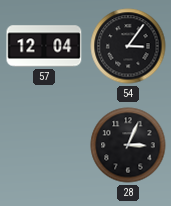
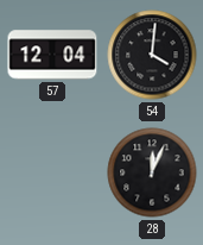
54: 3:06 -> 4:01 (152, 55)
28: 3:04 -> 12:04 (152, 172)
